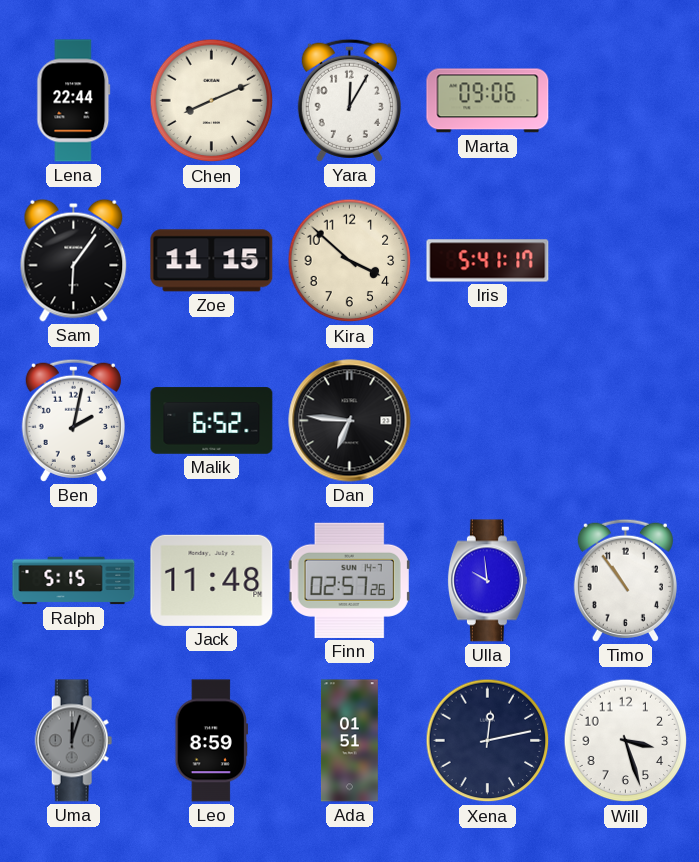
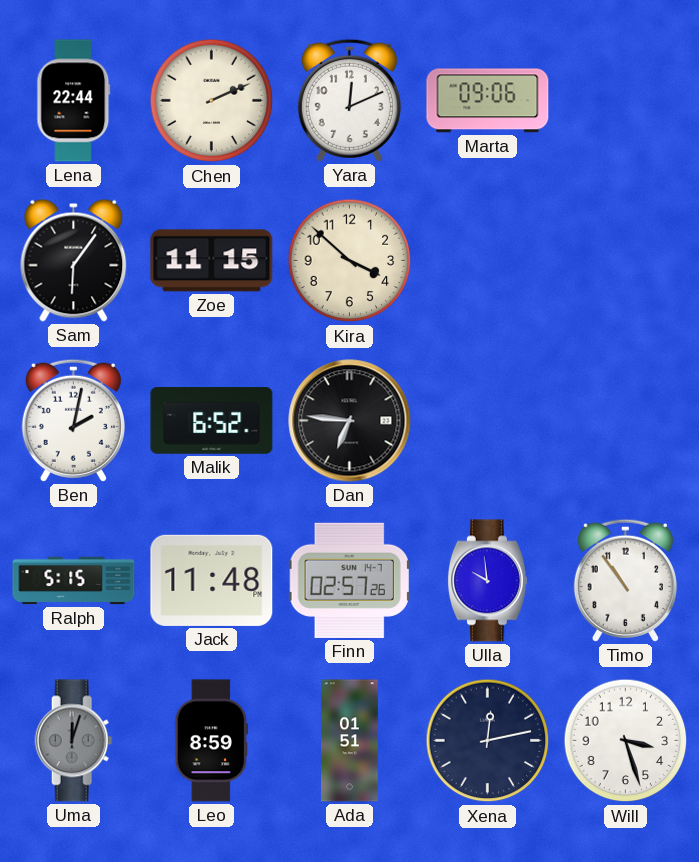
Chen: 8:11 -> 2:11 (212, 101)
Yara: 12:05 -> 12:11 (349, 100)
Iris: 5:41 -> none (488, 261)
